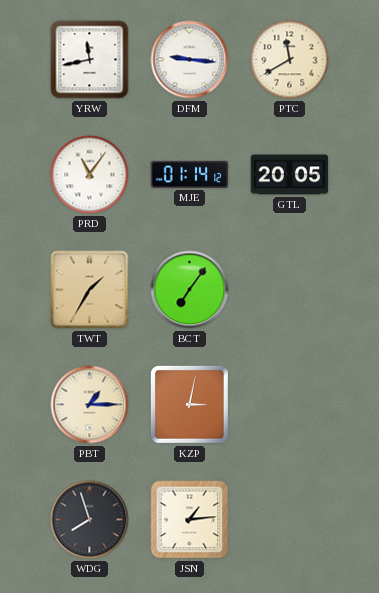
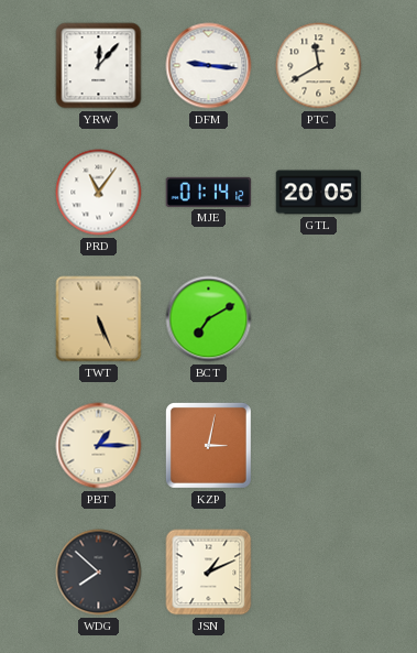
YRW: 11:43 -> 12:07 (99, 66)
TWT: 1:35 -> 5:26 (99, 319)
BCT: 7:06 -> 7:10 (209, 319)
WDG: 7:57 -> 7:52 (99, 573)
JSN: 1:14 -> 1:11 (209, 573)
